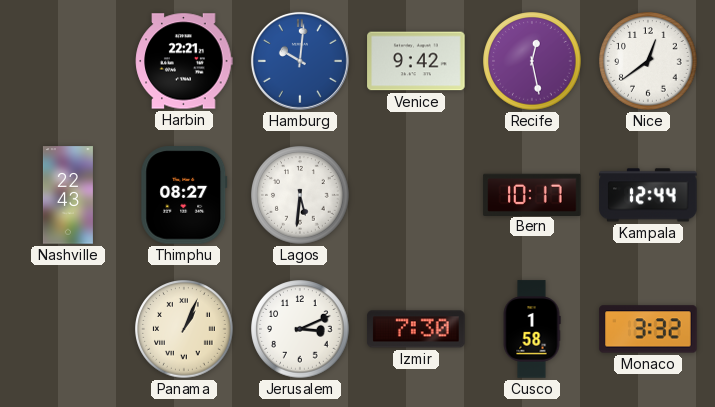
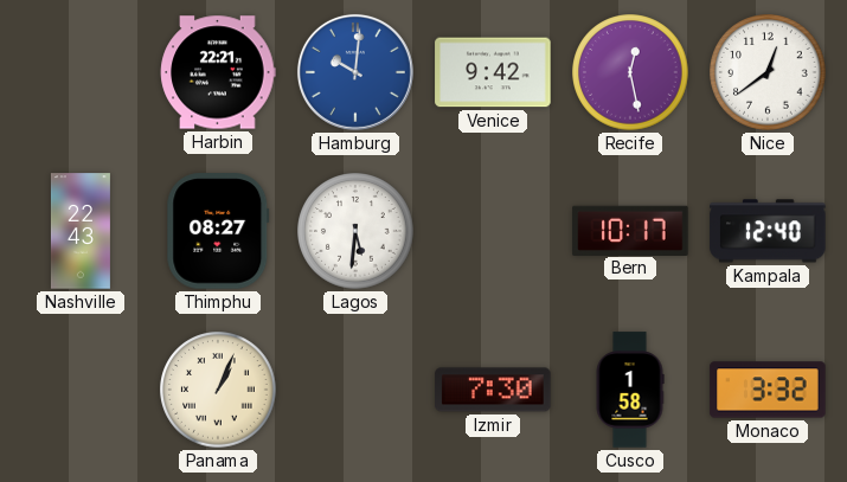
Kampala: 12:44 -> 12:40 (768, 231)
Jerusalem: 3:11 -> none (300, 329)
